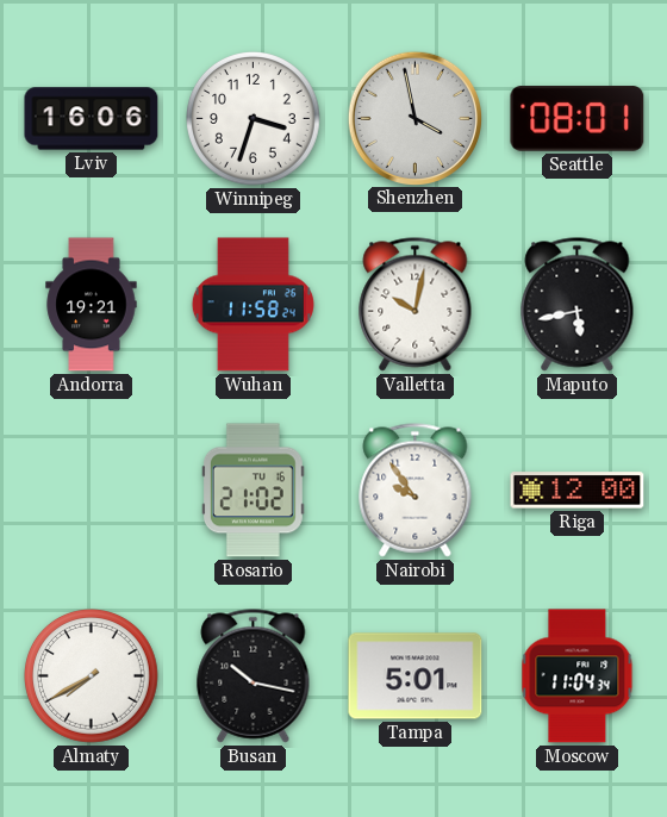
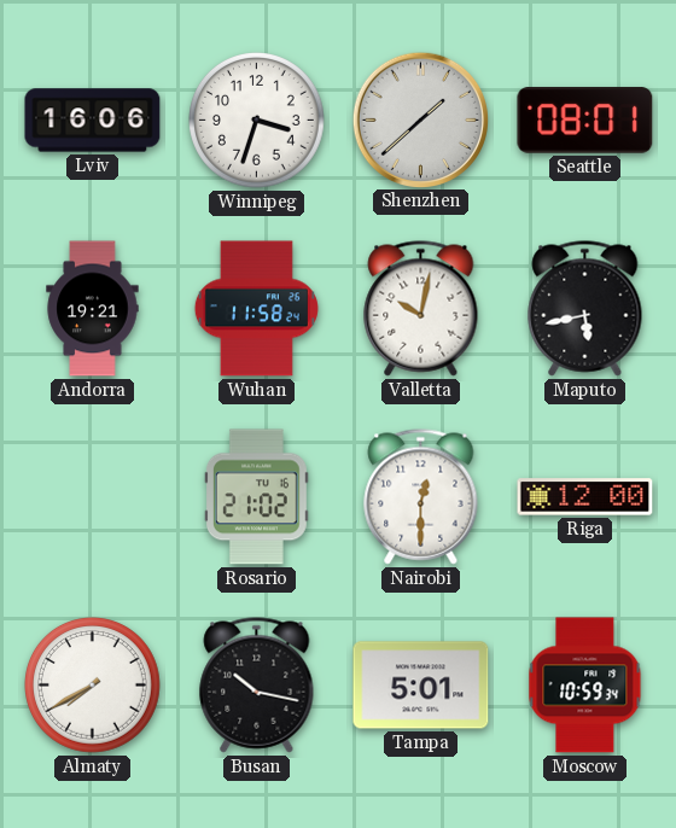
Shenzhen: 3:58 -> 1:38 (420, 119)
Nairobi: 9:54 -> 12:30 (421, 497)
Moscow: 11:04 -> 10:59 (585, 686)
